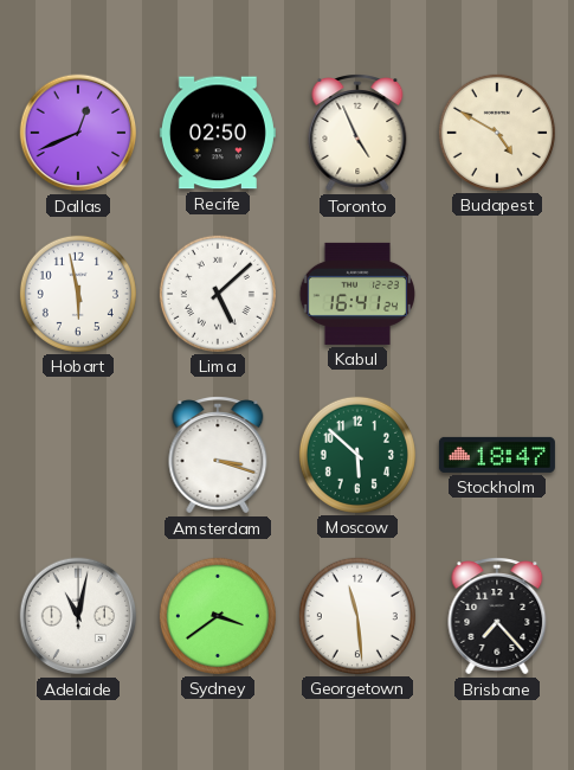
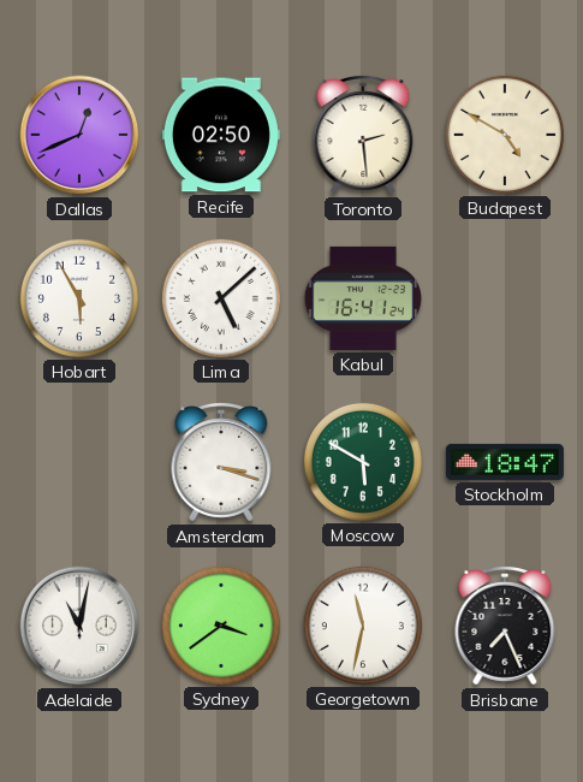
Toronto: 4:56 -> 2:29 (363, 136)
Hobart: 5:58 -> 5:55 (79, 298)
Moscow: 5:52 -> 5:50 (363, 462)
Georgetown: 11:29 -> 11:32 (363, 626)
Brisbane: 7:23 -> 7:26 (505, 627)
